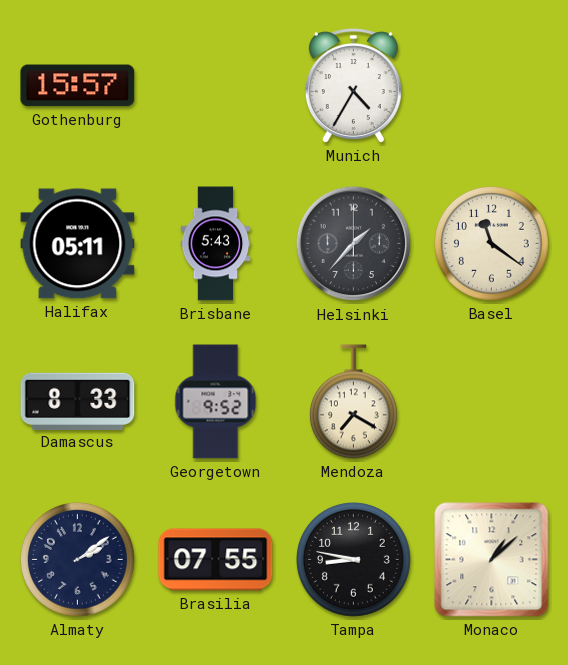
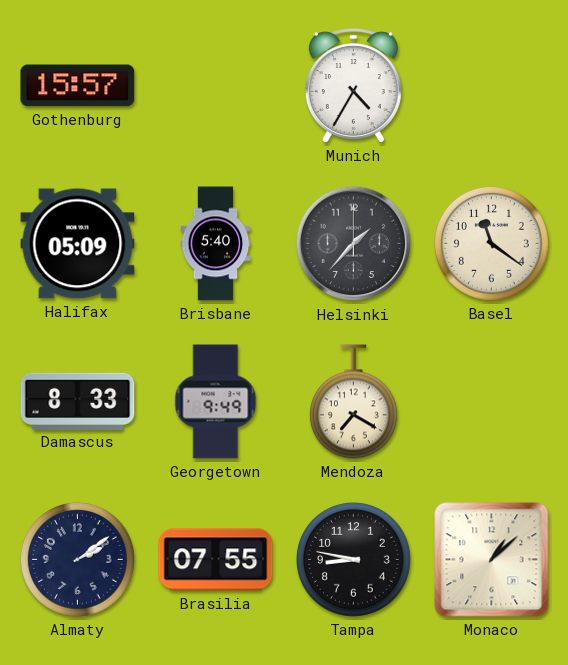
Halifax: 05:11 -> 05:09 (78, 244)
Brisbane: 5:43 -> 5:40 (216, 244)
Georgetown: 9:52 -> 9:49 (216, 402)
